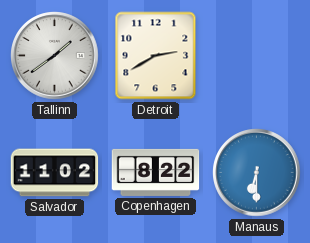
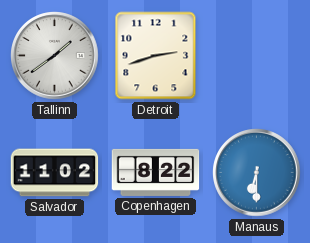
Detroit: 2:40 -> 2:42 (156, 56)
